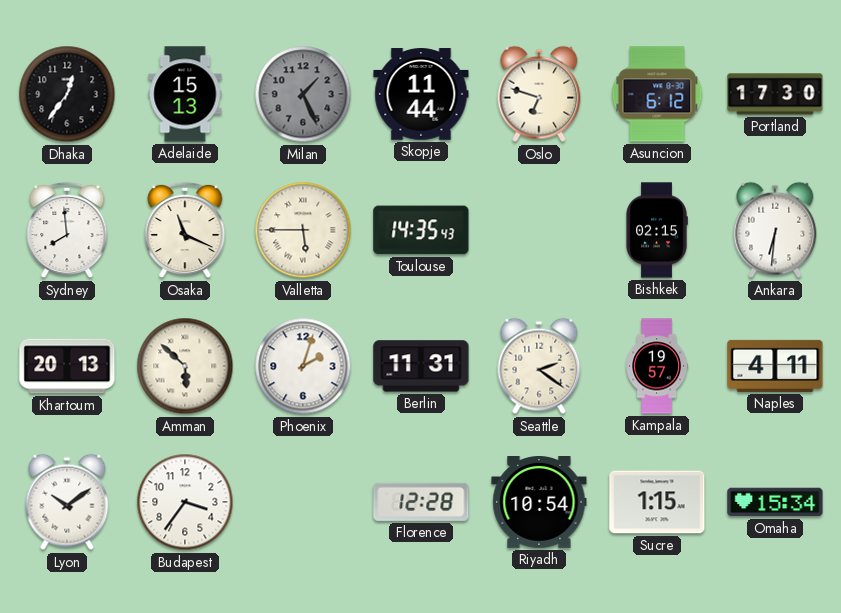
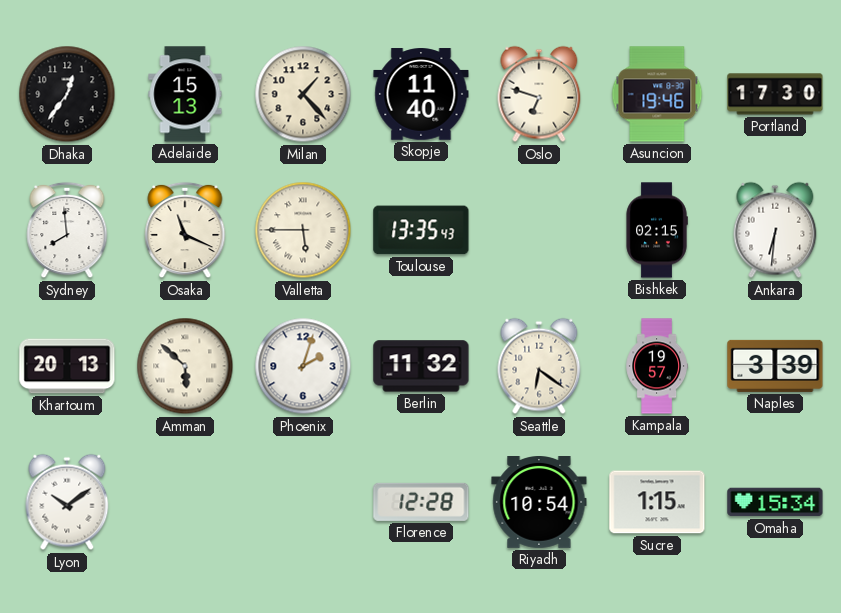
Milan: 1:26 -> 1:23 (303, 94)
Milan dial: grey -> cream (303, 94)
Skopje: 11:44 -> 11:40 (421, 94)
Asuncion: 6:12 -> 19:46 (657, 94)
Toulouse: 14:35 -> 13:35 (421, 230)
Berlin: 11:31 -> 11:32 (421, 366)
Seattle: 2:21 -> 6:21 (539, 366)
Naples: 4:11 -> 3:39 (775, 366)
Budapest: 3:36 -> none (185, 502)
